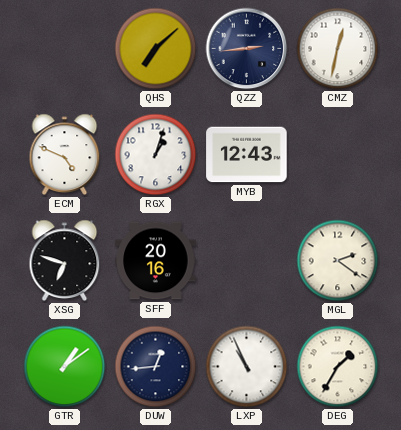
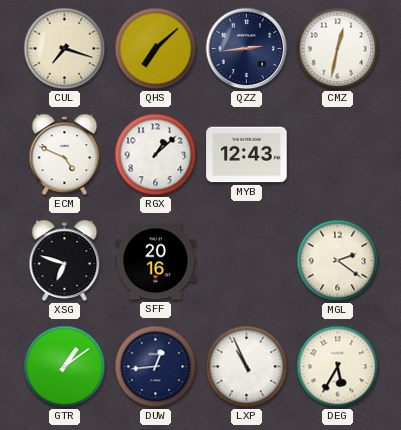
CUL: none -> 7:18 (65, 49)
RGX: 1:03 -> 1:08 (156, 155)
DEG: 1:35 -> 5:35 (338, 367)
